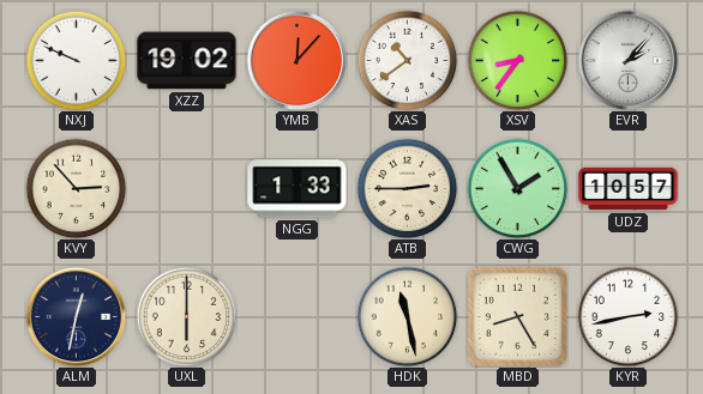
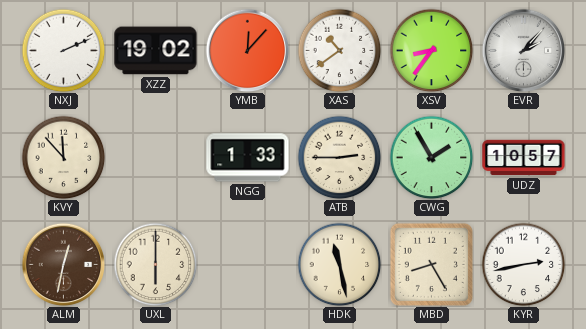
NXJ: 9:49 -> 2:11 (63, 50)
KVY: 2:53 -> 11:53 (63, 157)
ALM dial: navy -> brown (63, 264)
